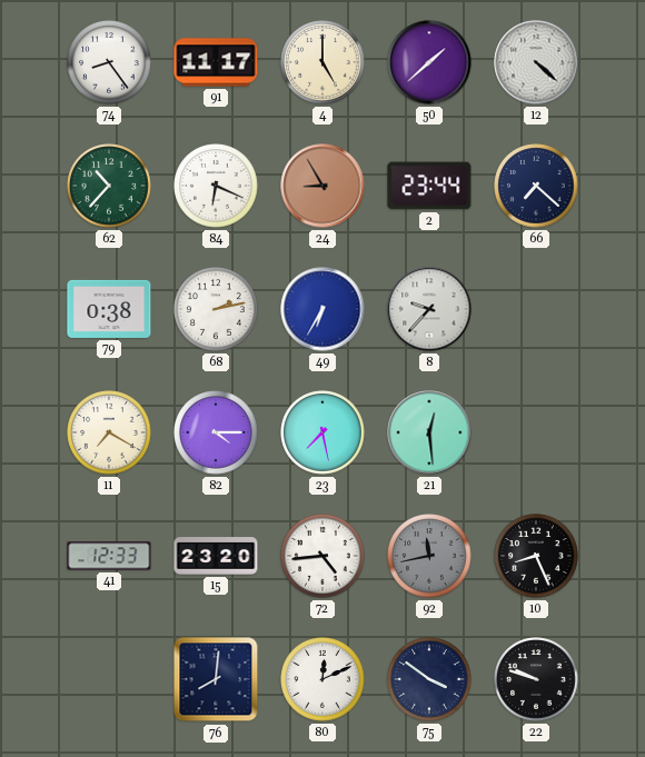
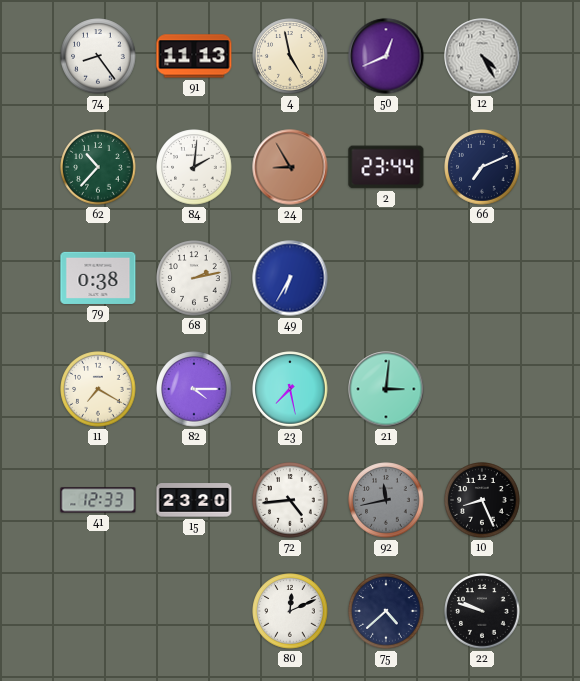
91: 11:17 -> 11:13 (194, 56)
4: 5:00 -> 4:58 (290, 56)
50: 1:38 -> 12:41 (386, 56)
12: 4:22 -> 4:25 (482, 56)
84: 6:19 -> 2:01 (194, 167)
66: 7:22 -> 7:11 (482, 167)
8: 9:37 -> none (429, 309)
21: 12:29 -> 3:01 (386, 389)
76: 8:01 -> none (216, 679)
75: 3:51 -> 4:38 (386, 611)
